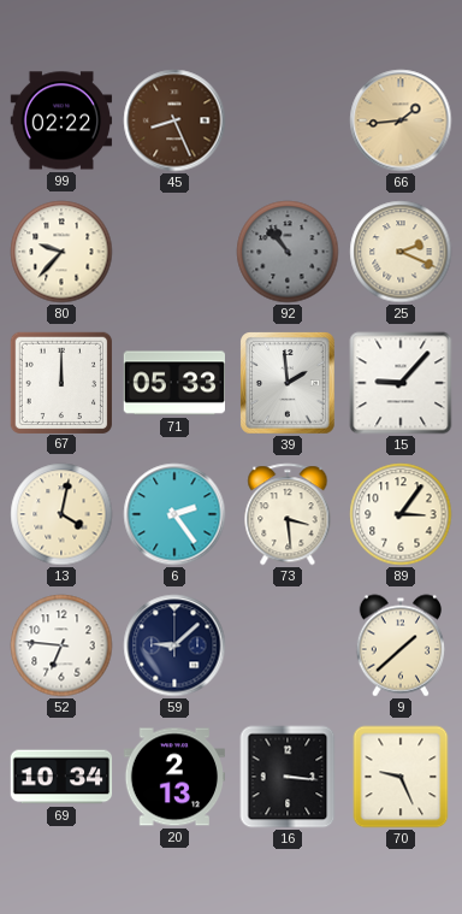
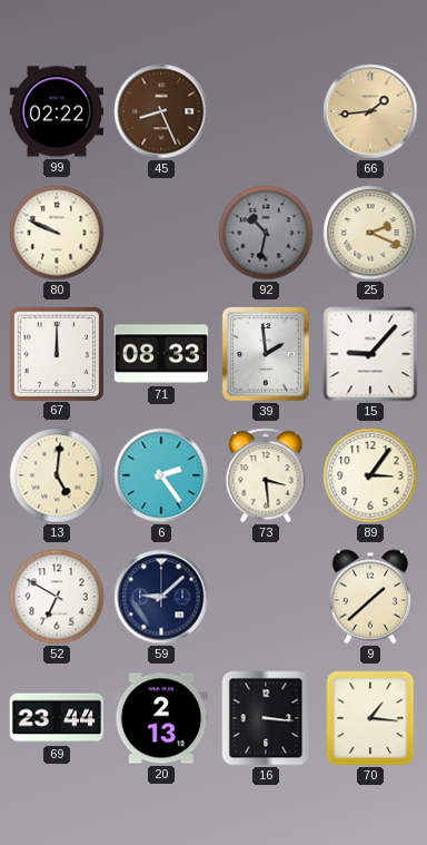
80: 9:37 -> 9:49 (57, 233)
92: 10:53 -> 10:32 (266, 233)
71: 05:33 -> 08:33 (161, 354)
13: 4:02 -> 5:01 (57, 475)
52: 6:46 -> 6:50 (57, 597)
69: 10:34 -> 23:44 (57, 718)
70: 9:26 -> 1:16 (370, 718)
